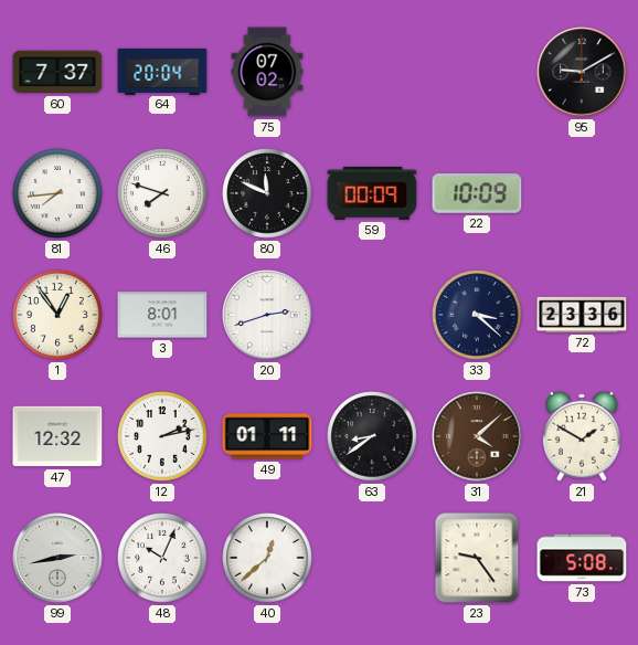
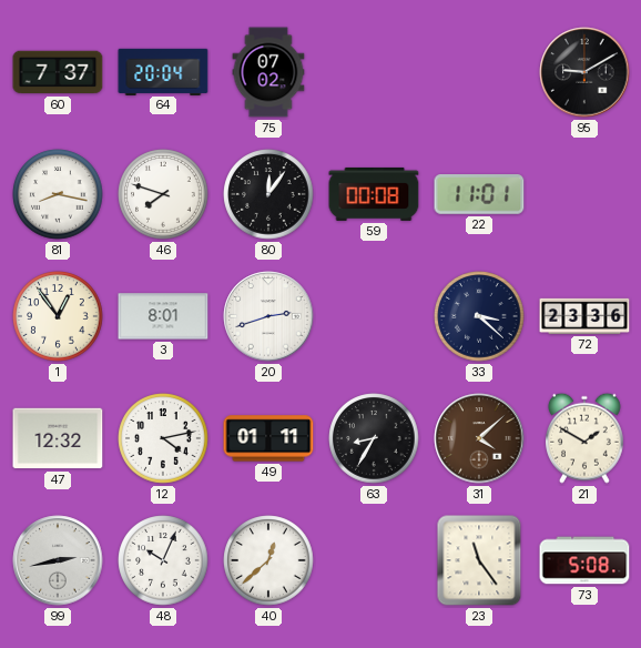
81: 7:44 -> 8:17 (58, 194)
80: 11:49 -> 12:06 (268, 194)
59: 00:09 -> 00:08 (374, 194)
22: 10:09 -> 11:01 (479, 194)
12: 2:13 -> 4:13 (163, 438)
63: 8:39 -> 8:35 (374, 438)
23: 9:24 -> 11:24 (479, 560)
